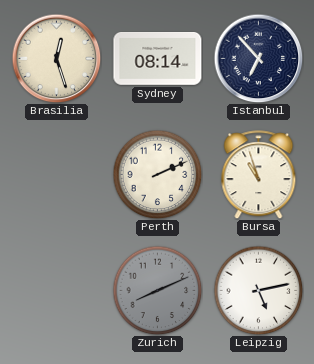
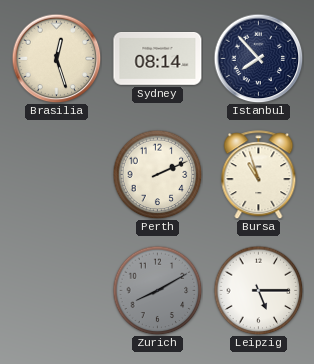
Istanbul: 6:53 -> 7:53 (258, 58)
Zurich: 8:11 -> 8:10 (157, 290)
Leipzig: 5:13 -> 5:15 (258, 290)
